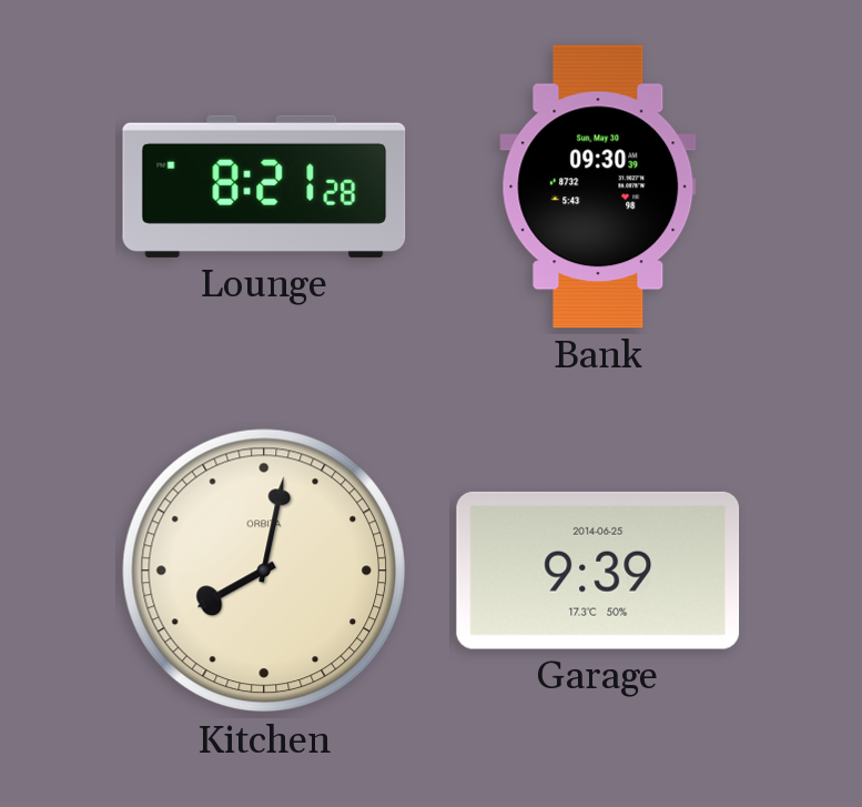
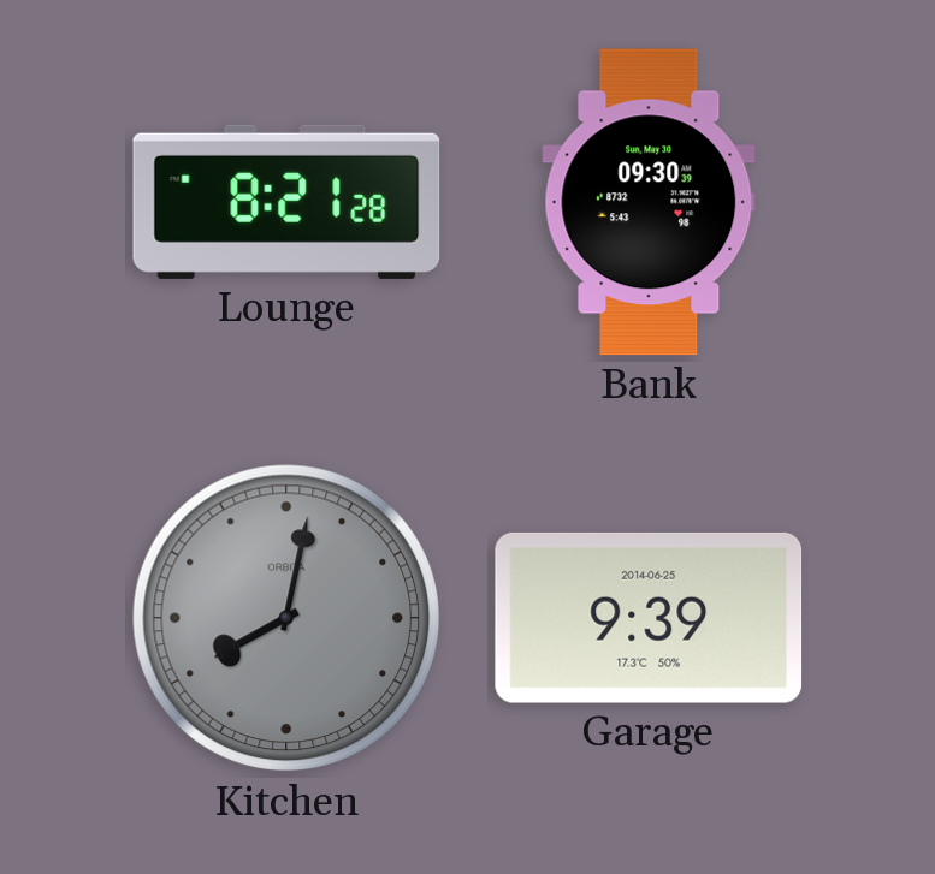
Kitchen dial: cream -> grey (286, 618)
